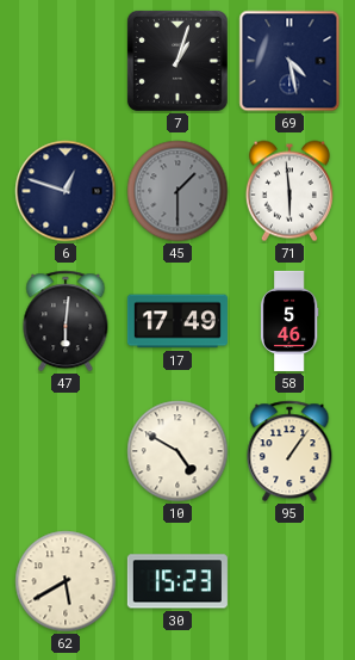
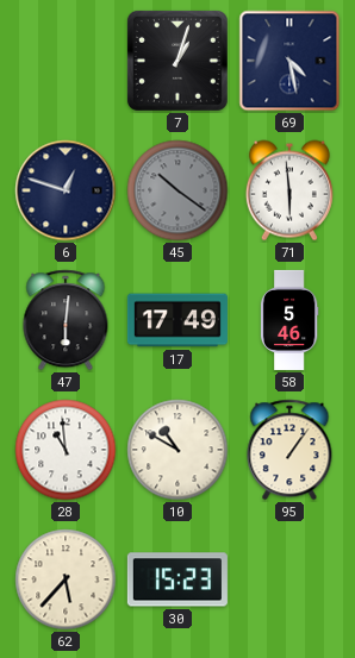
45: 1:30 -> 10:21 (177, 190)
28: none -> 10:59 (66, 450)
10: 4:50 -> 10:50 (177, 450)
62: 5:40 -> 5:37 (66, 579)
